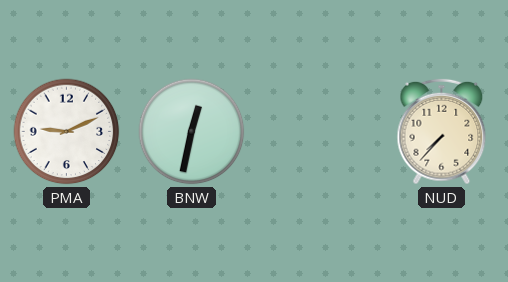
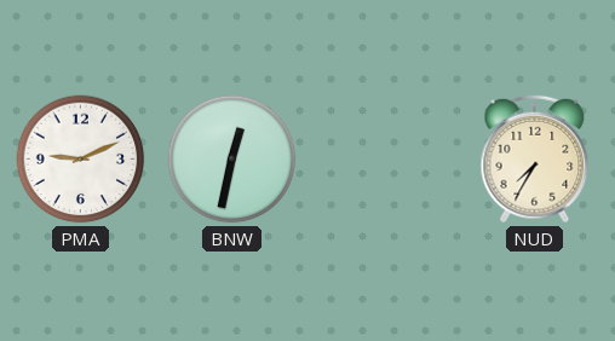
NUD: 7:37 -> 7:35 (535, 160)
